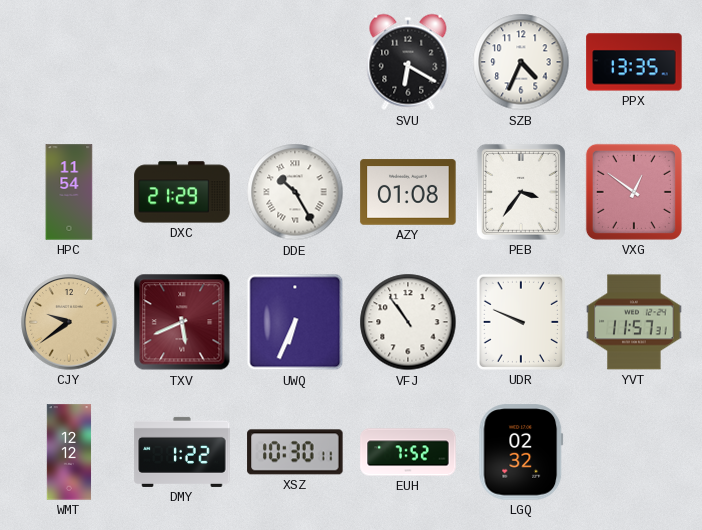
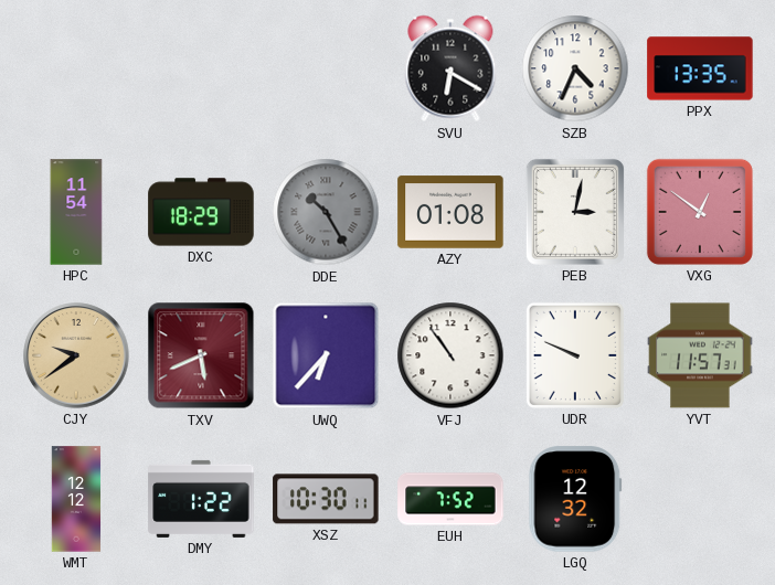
DXC: 21:29 -> 18:29 (201, 212)
DDE dial: white -> grey (326, 212)
PEB: 3:36 -> 3:02 (575, 212)
UWQ: 6:34 -> 6:37 (326, 355)
LGQ: 02:32 -> 12:32 (575, 499)
